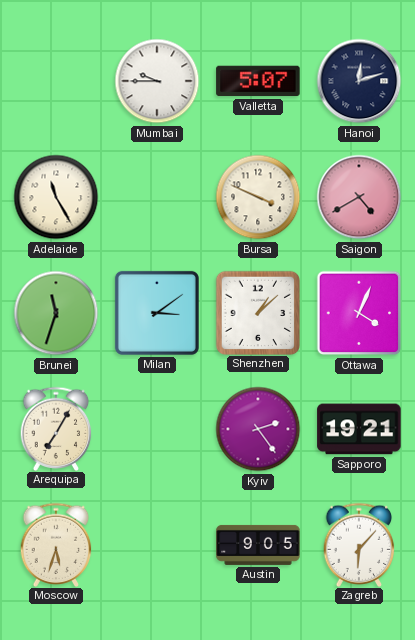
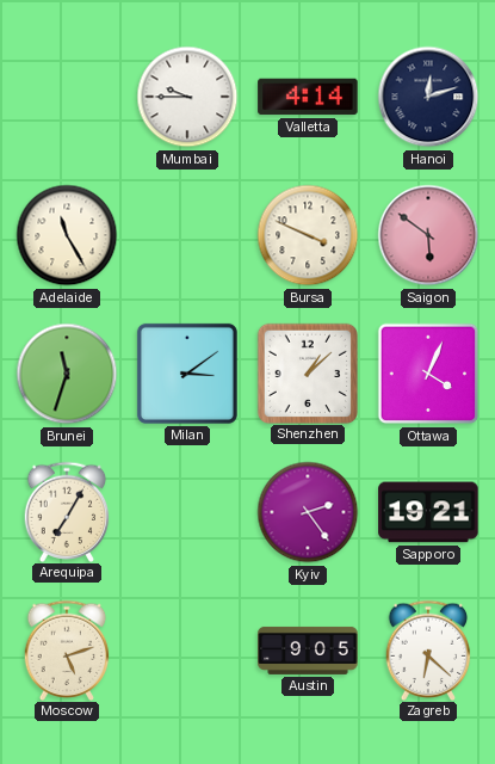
Valletta: 5:07 -> 4:14 (308, 97)
Saigon: 4:40 -> 5:51 (428, 235)
Moscow: 5:33 -> 5:12 (67, 649)
Zagreb: 6:07 -> 6:22 (428, 649)
